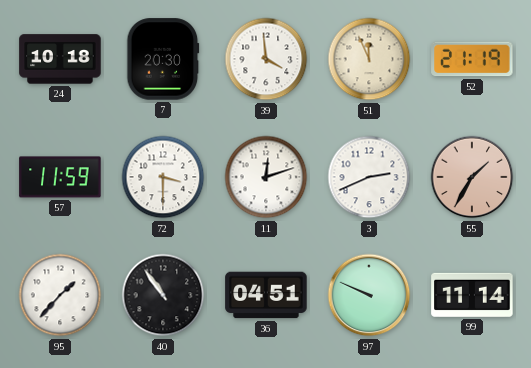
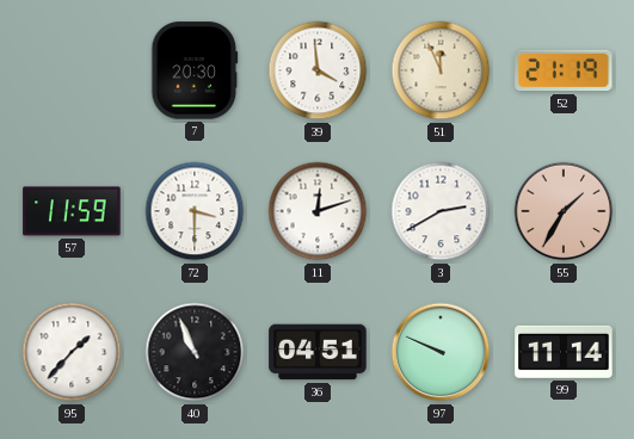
24: 10:18 -> none (60, 59)
3: 2:41 -> 2:40 (441, 211)
40: 10:54 -> 10:56 (195, 352)
